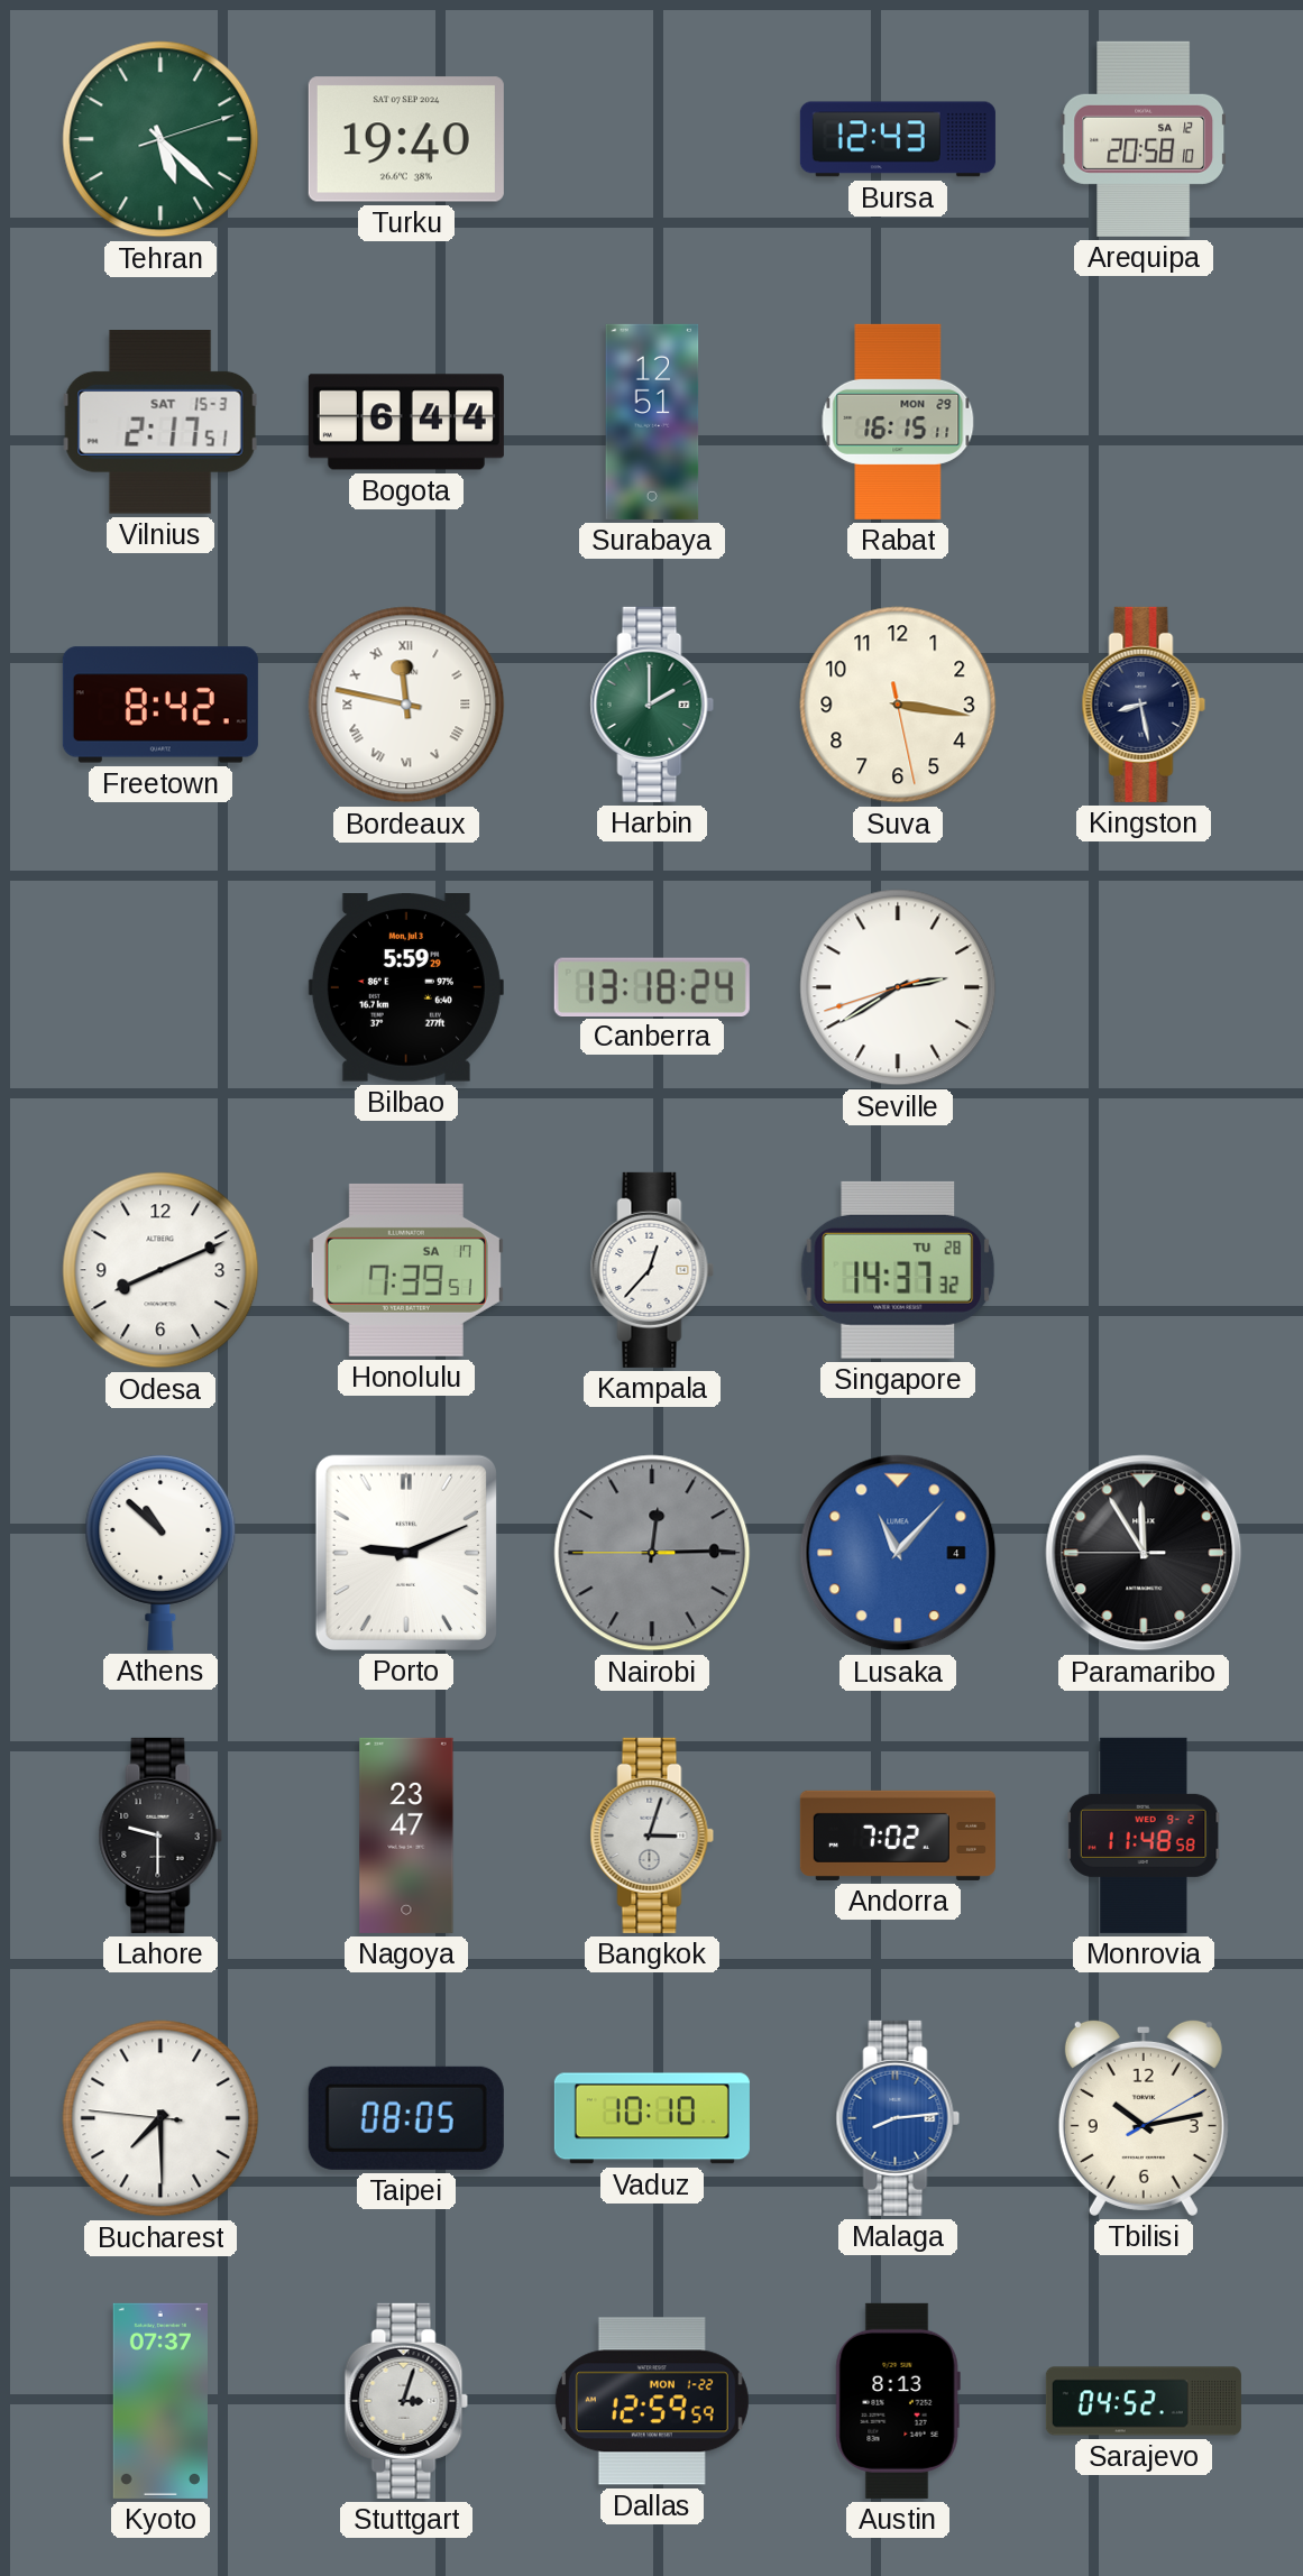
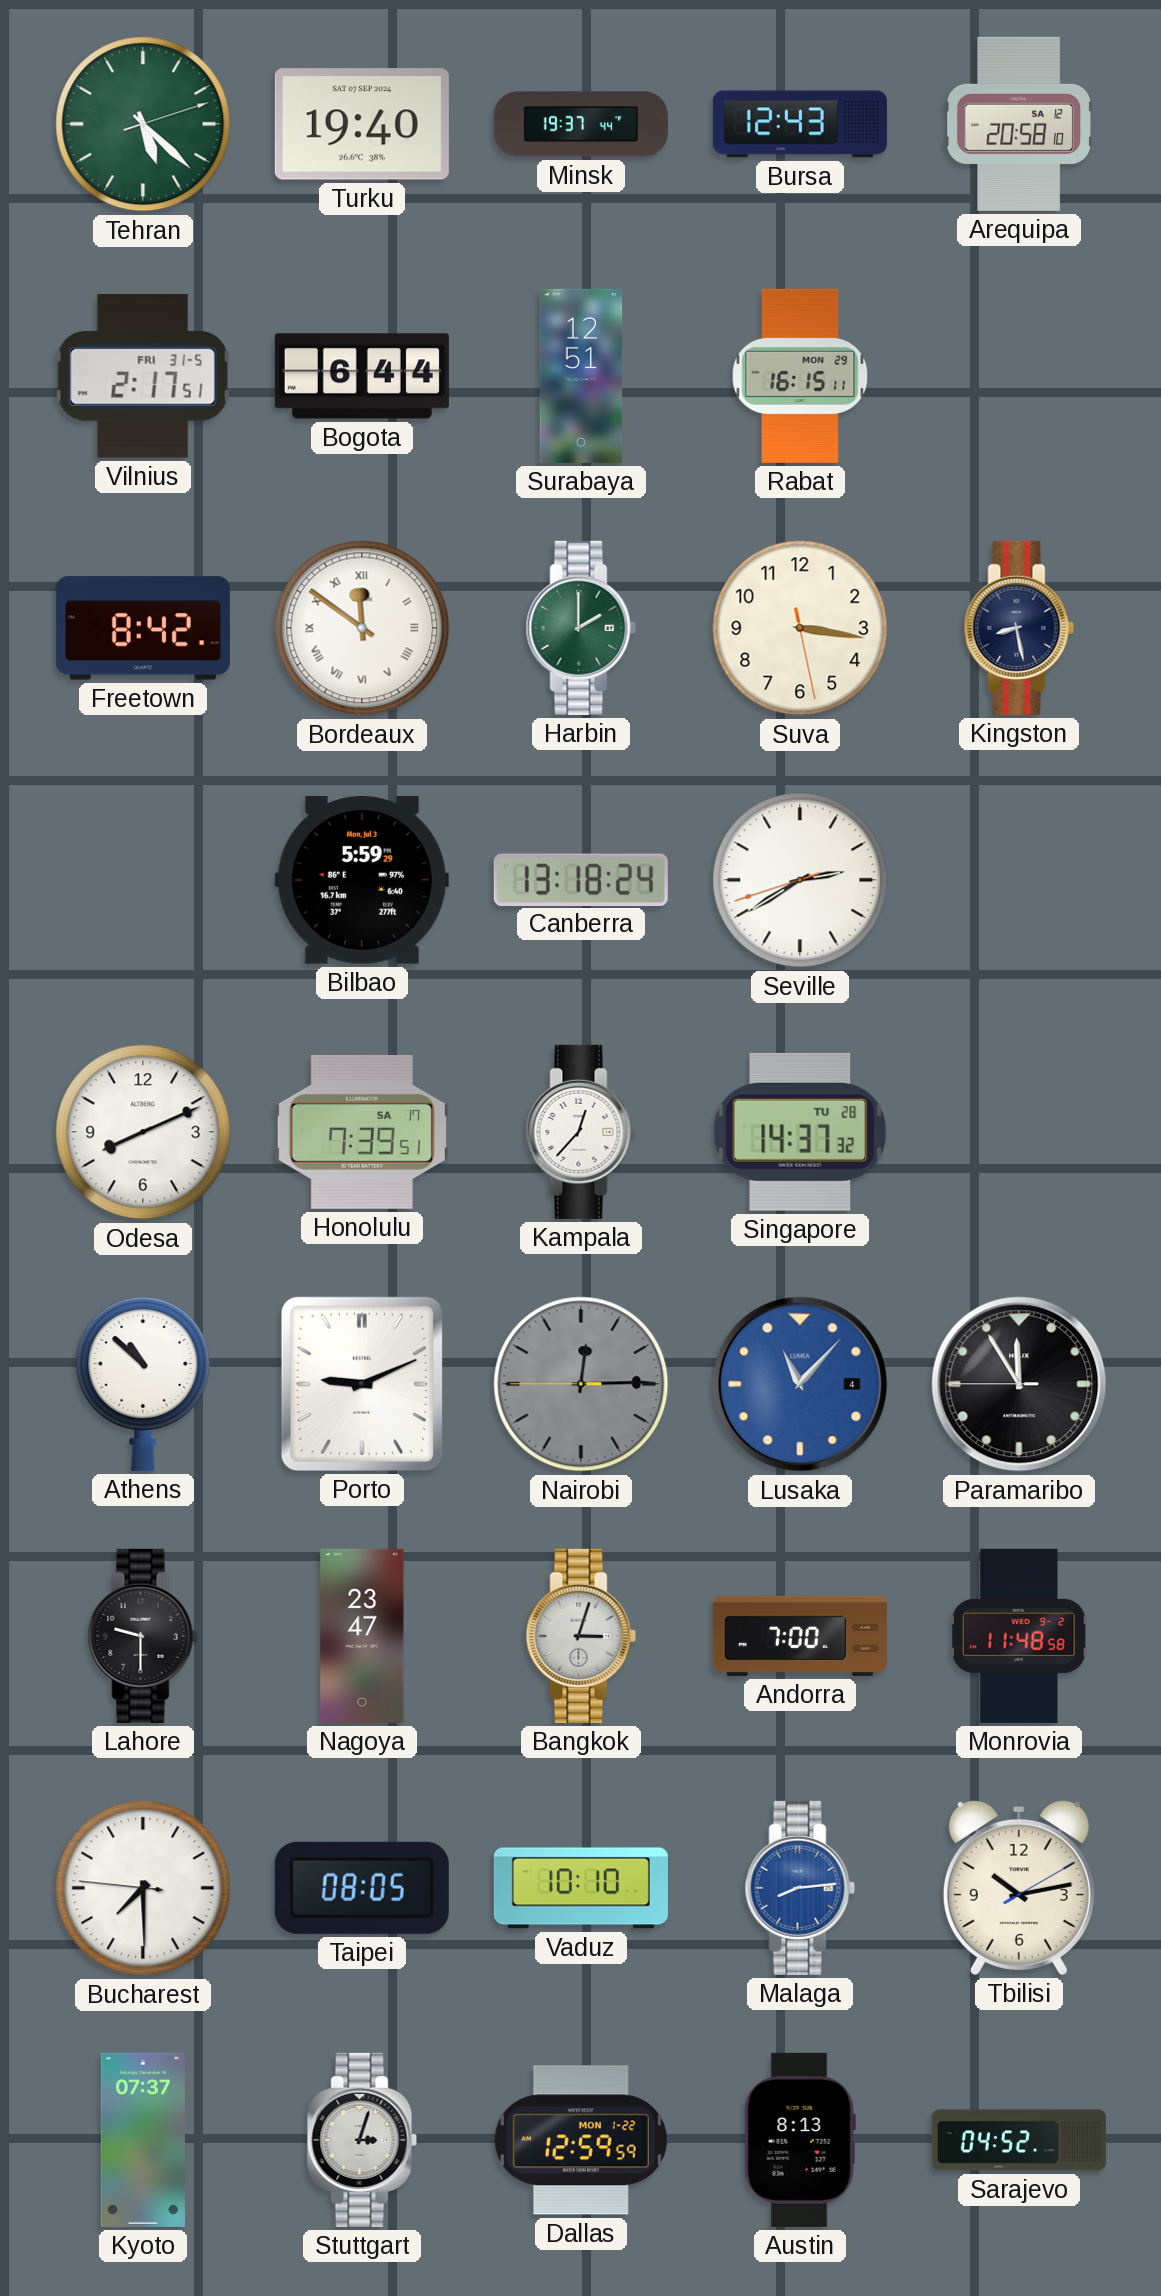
Minsk: none -> 19:37 (581, 124)
Vilnius date: SAT 15-3 -> FRI 31-5 (143, 377)
Bordeaux: 11:47 -> 11:51 (362, 628)
Andorra: 7:02 -> 7:00 (800, 1636)
